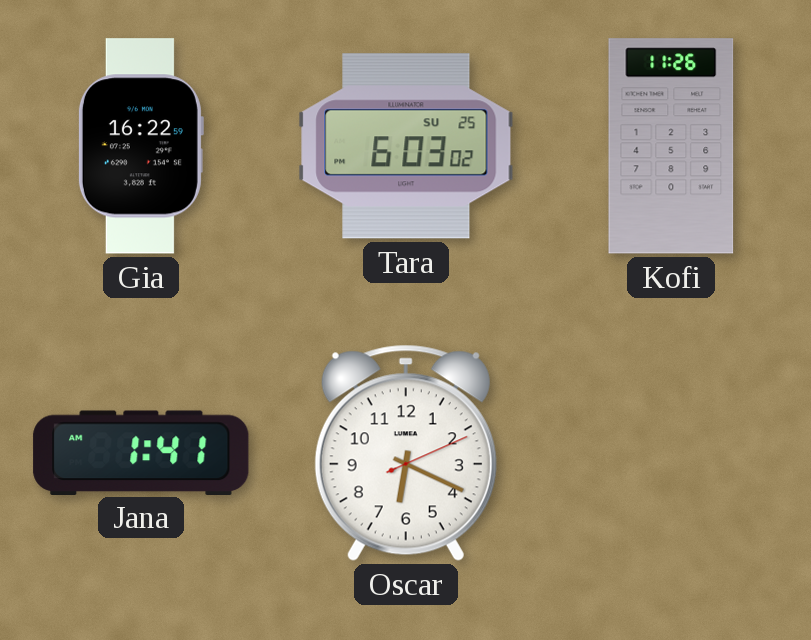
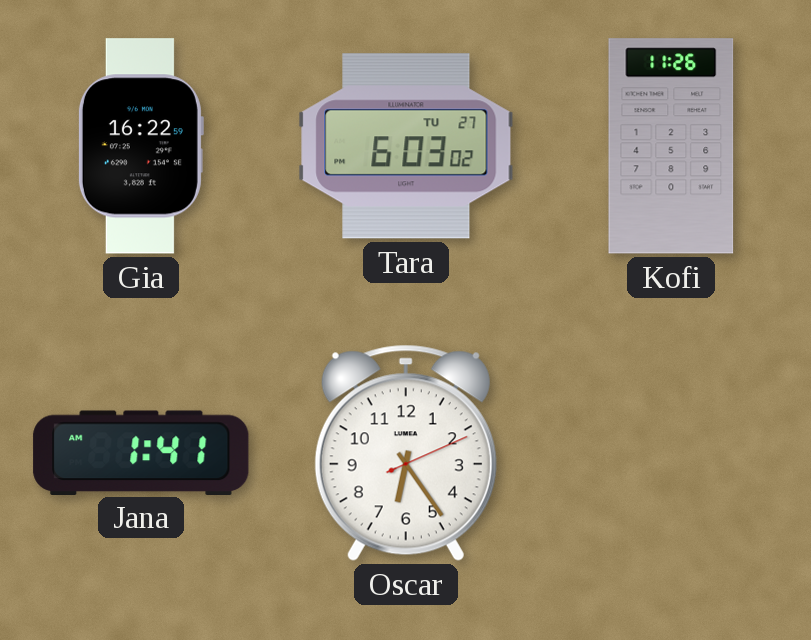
Tara date: SU 25 -> TU 27 (406, 146)
Oscar: 6:19 -> 6:24 (406, 453)
